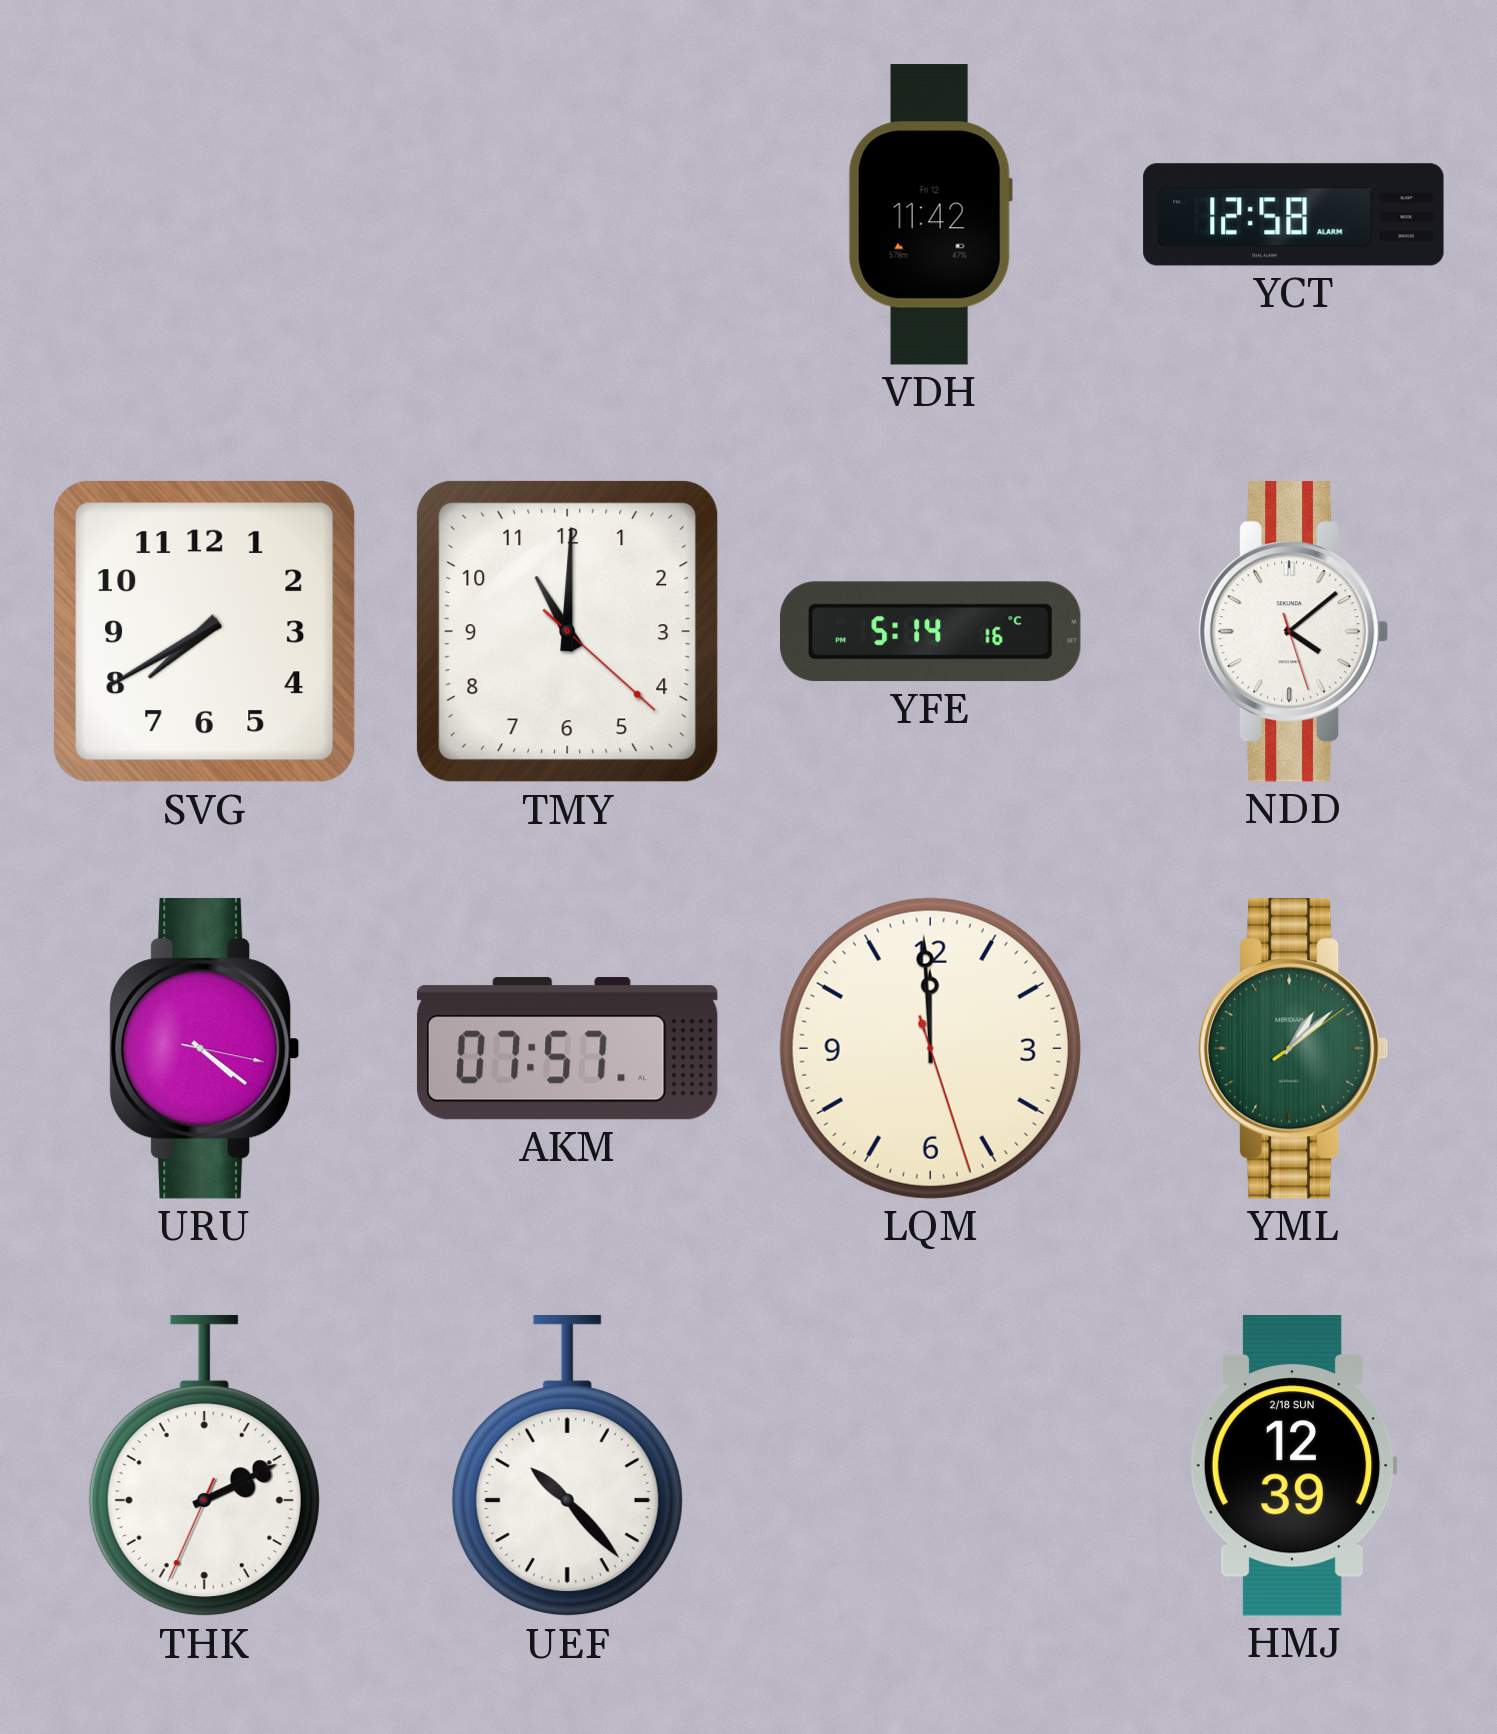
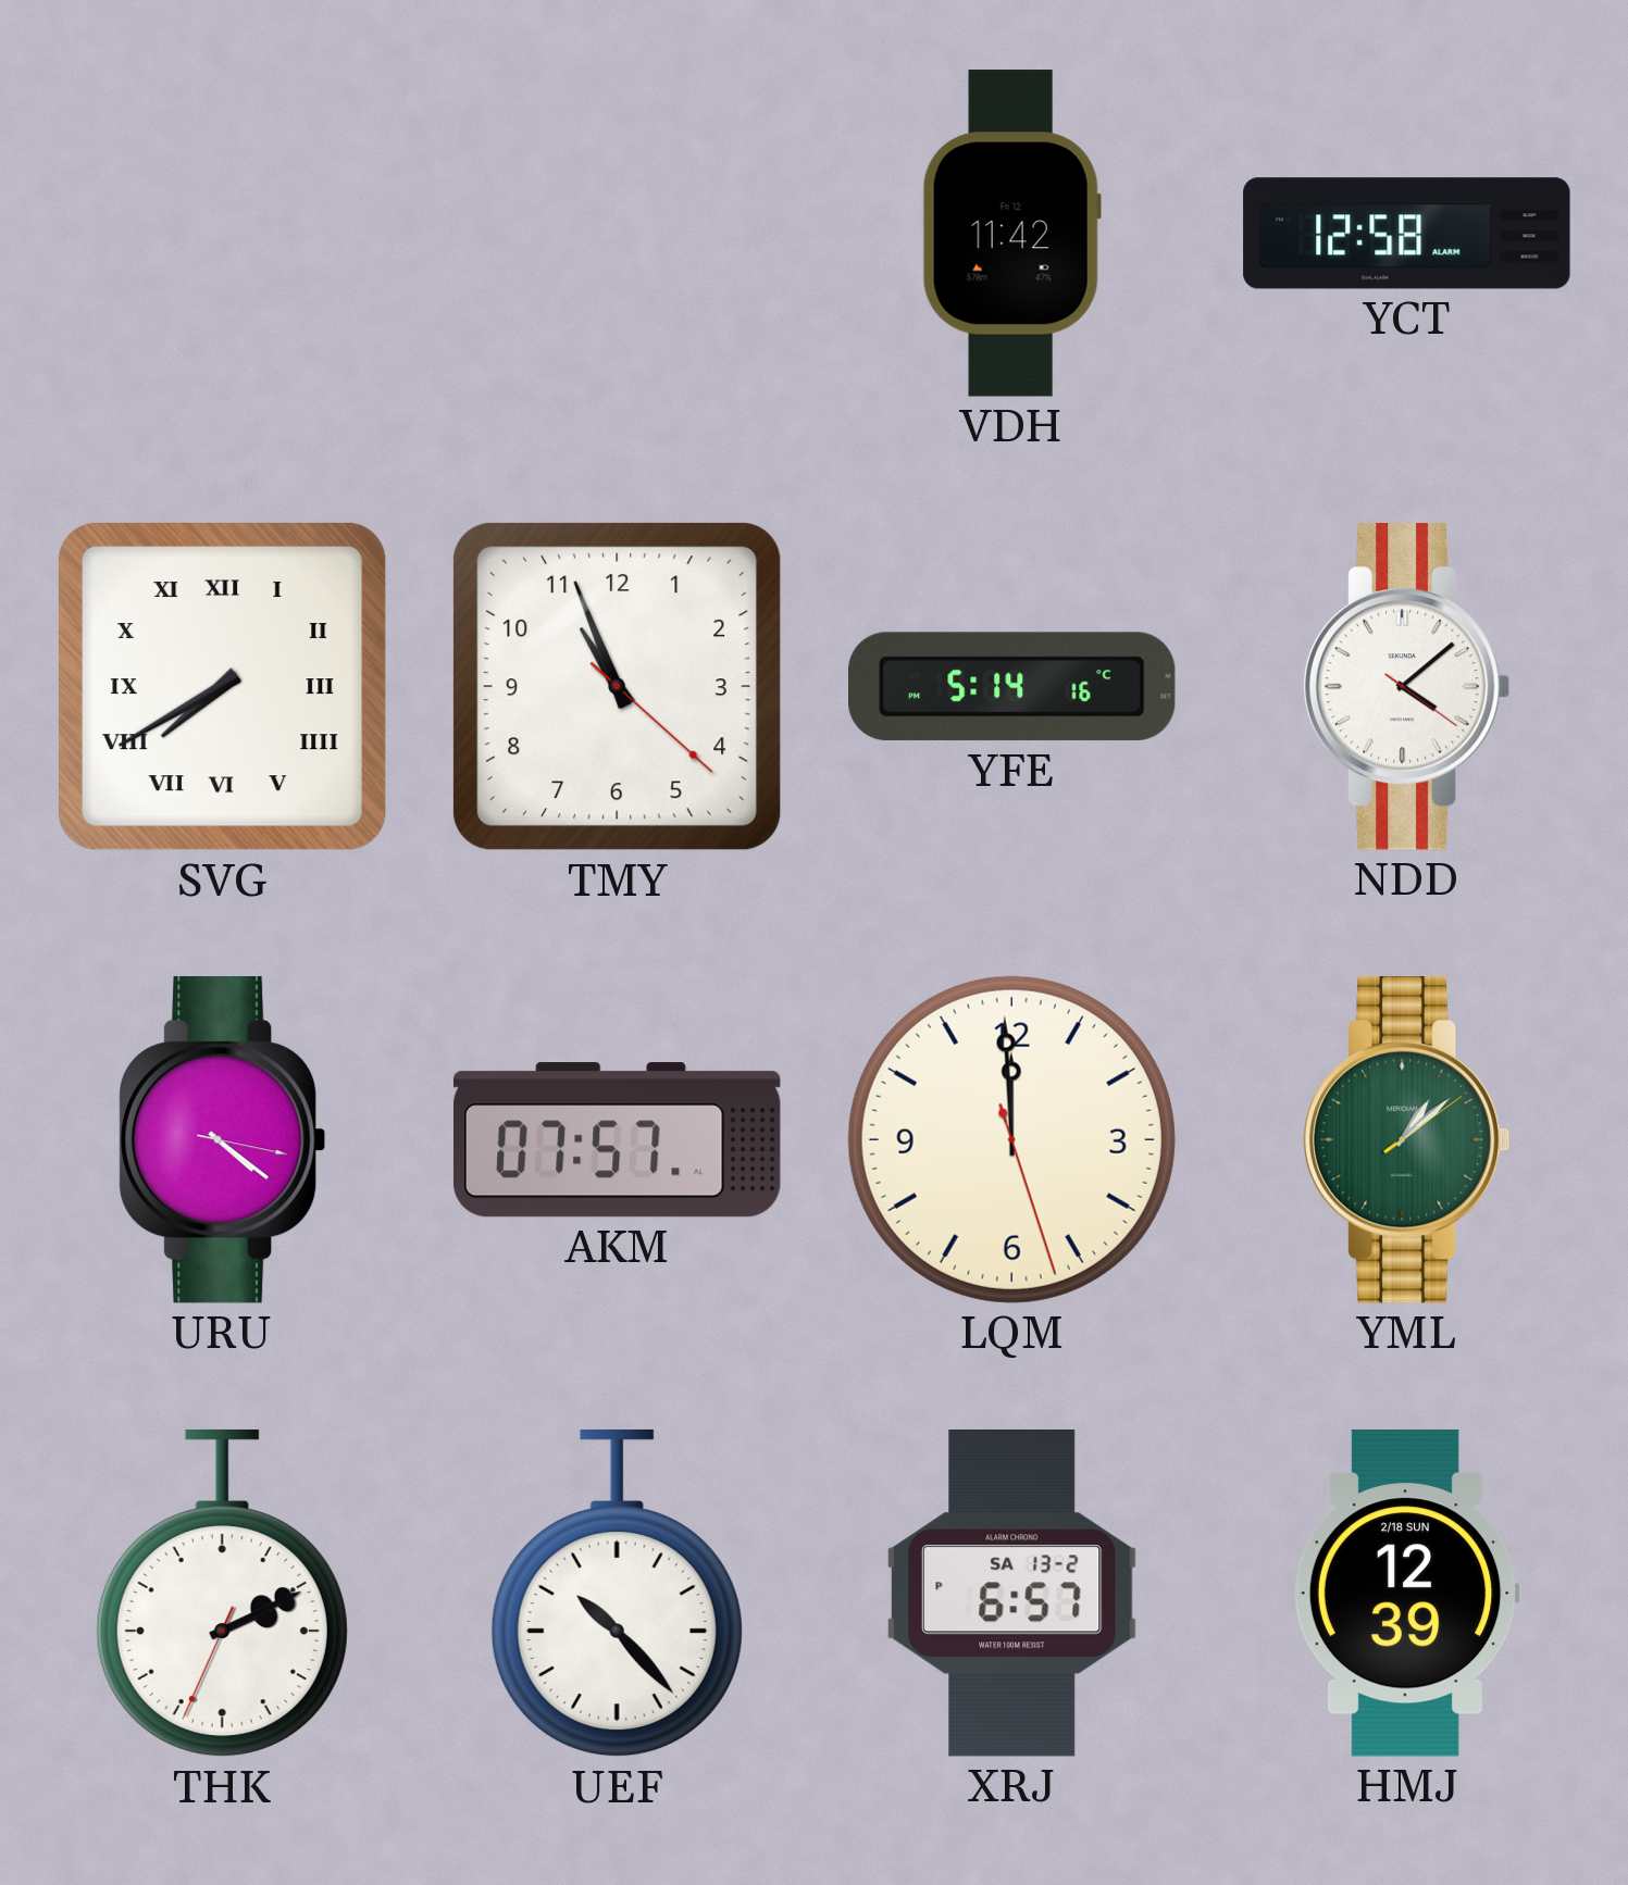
SVG numerals: Arabic -> Roman (222, 686)
TMY: 11:00 -> 10:56 (617, 686)
NDD: 4:08:27 -> 4:08:21 (1406, 687)
XRJ: none -> 6:57 (1011, 1594)
